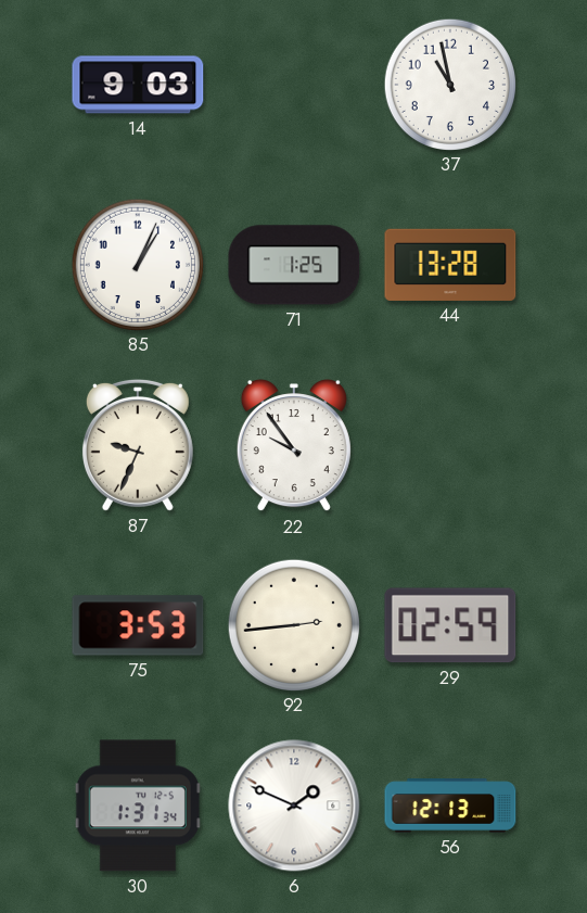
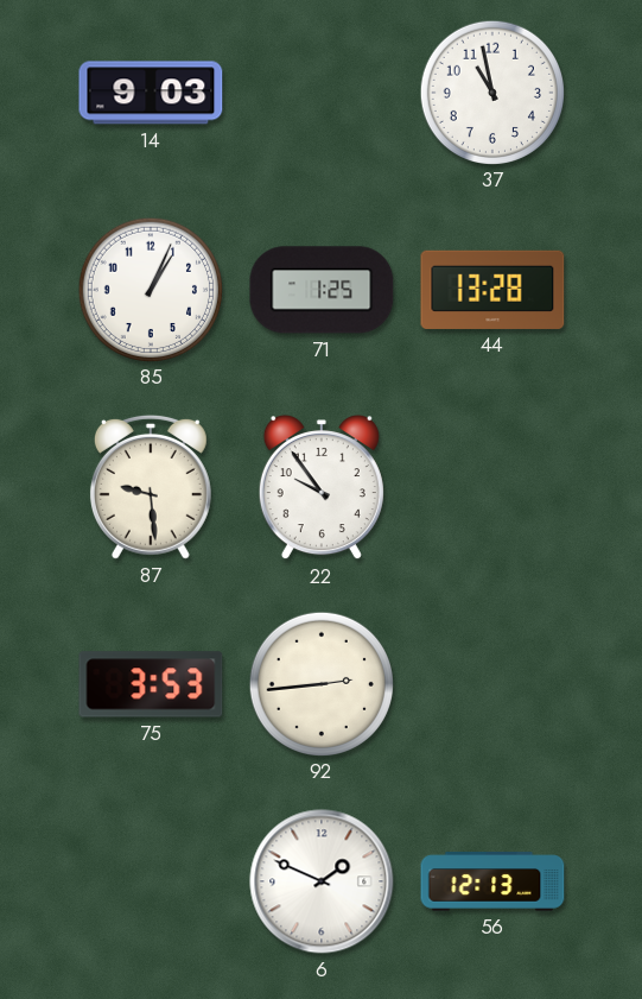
87: 9:34 -> 9:29 (151, 487)
29: 02:59 -> none (450, 625)
30: 1:31 -> none (138, 806)
